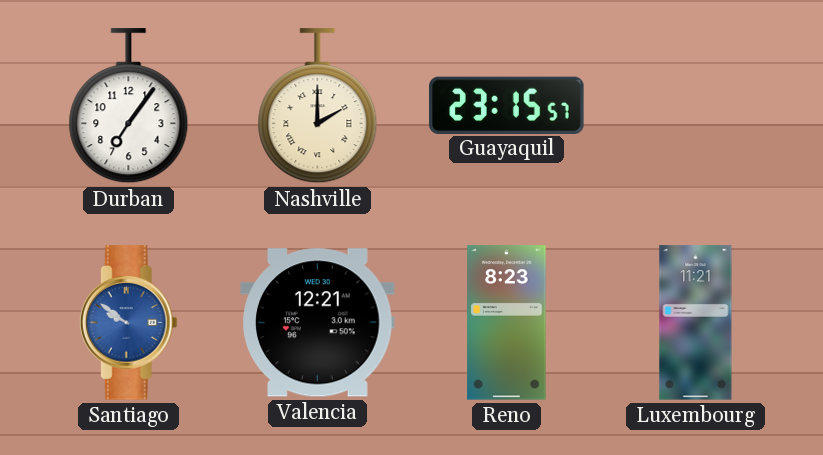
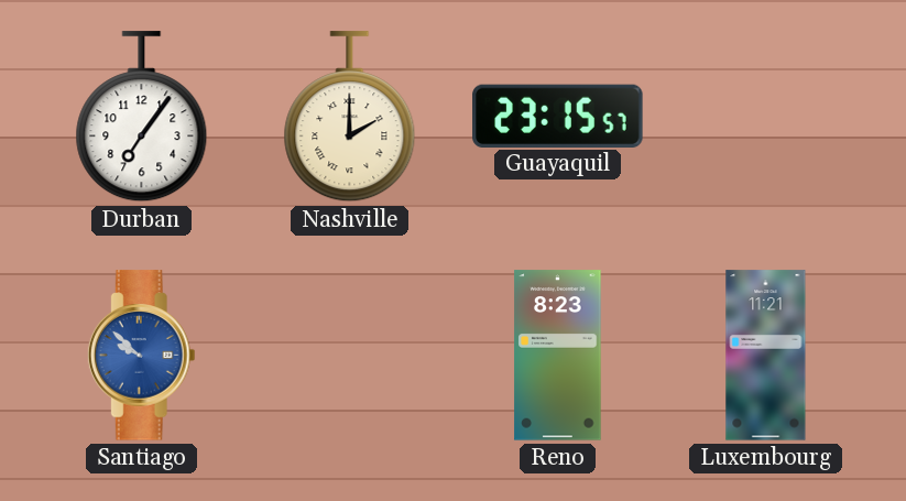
Santiago: 9:51 -> 9:52 (141, 356)
Valencia: 12:21 -> none (318, 323)
